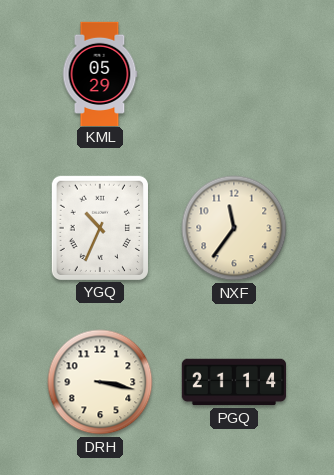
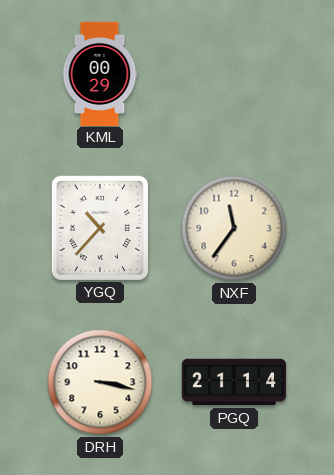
KML: 05:29 -> 00:29 (100, 73)
YGQ: 10:34 -> 10:37 (100, 228)
